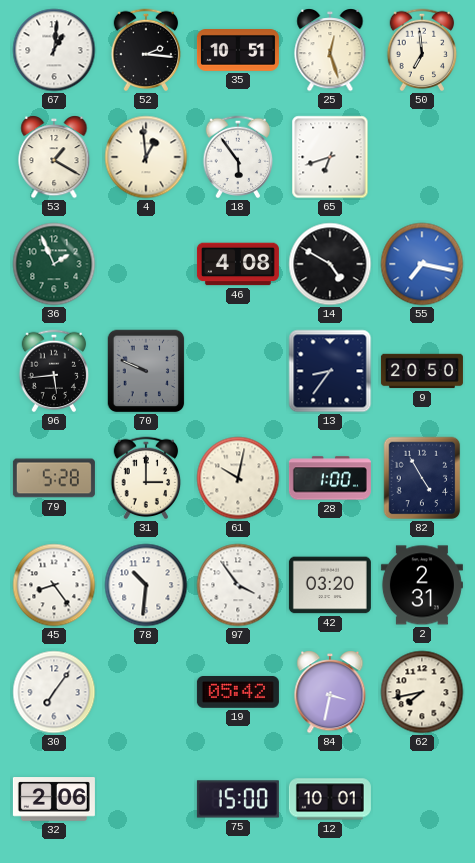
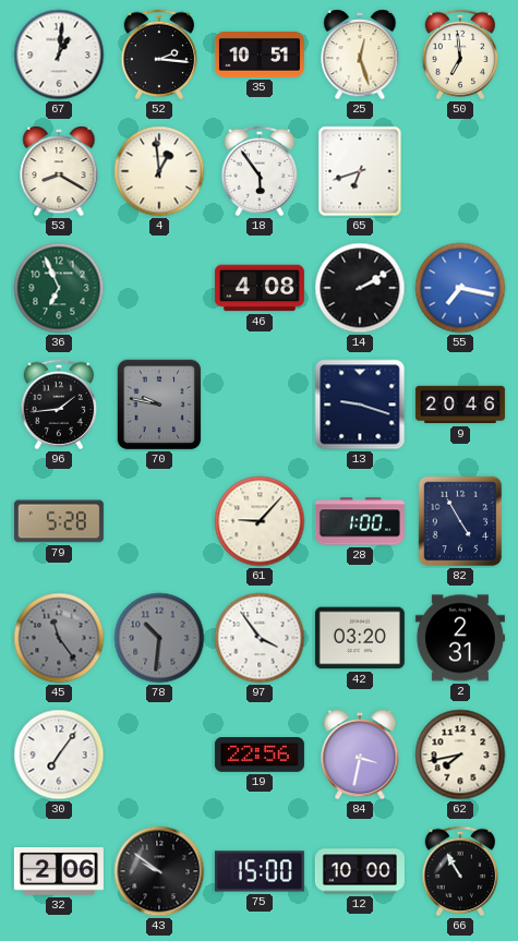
53: 1:20 -> 8:20 (59, 171)
36: 1:56 -> 6:56 (59, 288)
14: 4:50 -> 2:10 (360, 288)
96: 5:44 -> 1:44 (59, 405)
70: 9:49 -> 9:47 (159, 405)
13: 8:36 -> 9:18 (360, 405)
9: 20:50 -> 20:46 (460, 405)
31: 3:00 -> none (146, 478)
61: 10:02 -> 9:07 (260, 521)
45: 8:24 -> 11:24 (59, 638)
45 dial: white -> grey (59, 638)
78 dial: white -> grey (159, 638)
19: 05:42 -> 22:56 (260, 756)
43: none -> 9:51 (159, 871)
12: 10:01 -> 10:00 (360, 871)
66: none -> 10:55 (460, 871)
